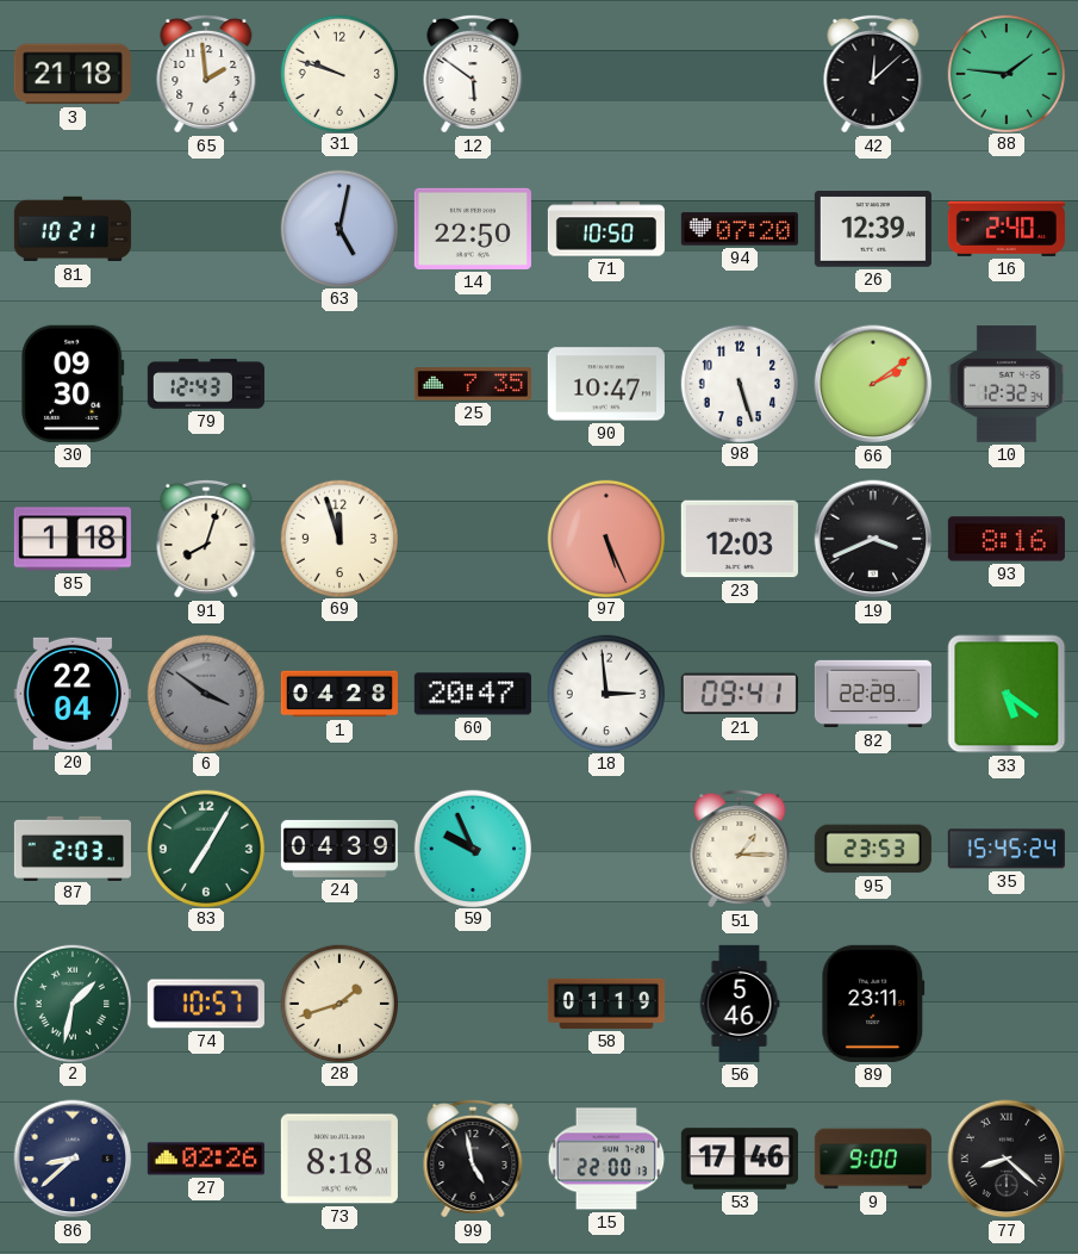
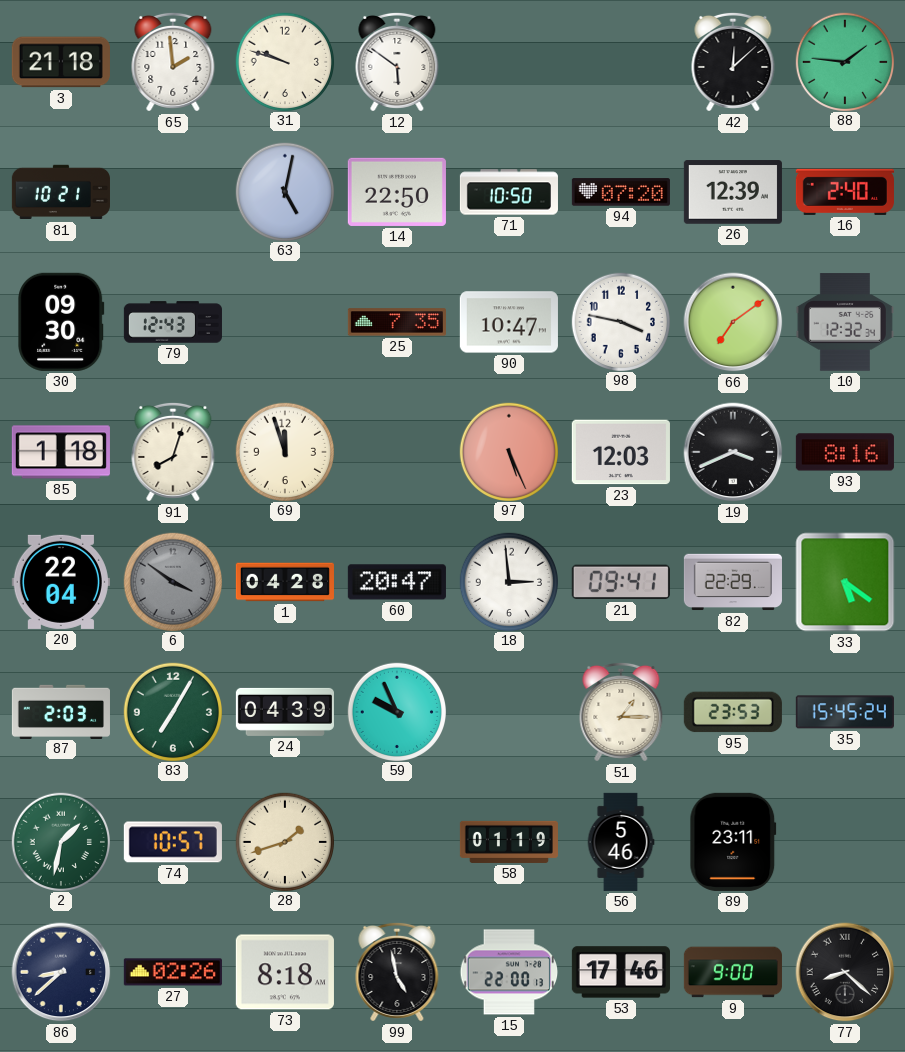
98: 5:27 -> 3:47 (620, 321)
66: 2:09 -> 7:09 (733, 322)
